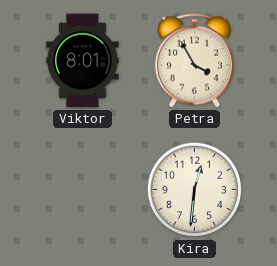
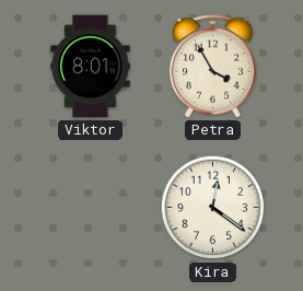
Kira: 12:31 -> 12:21 (213, 208)
